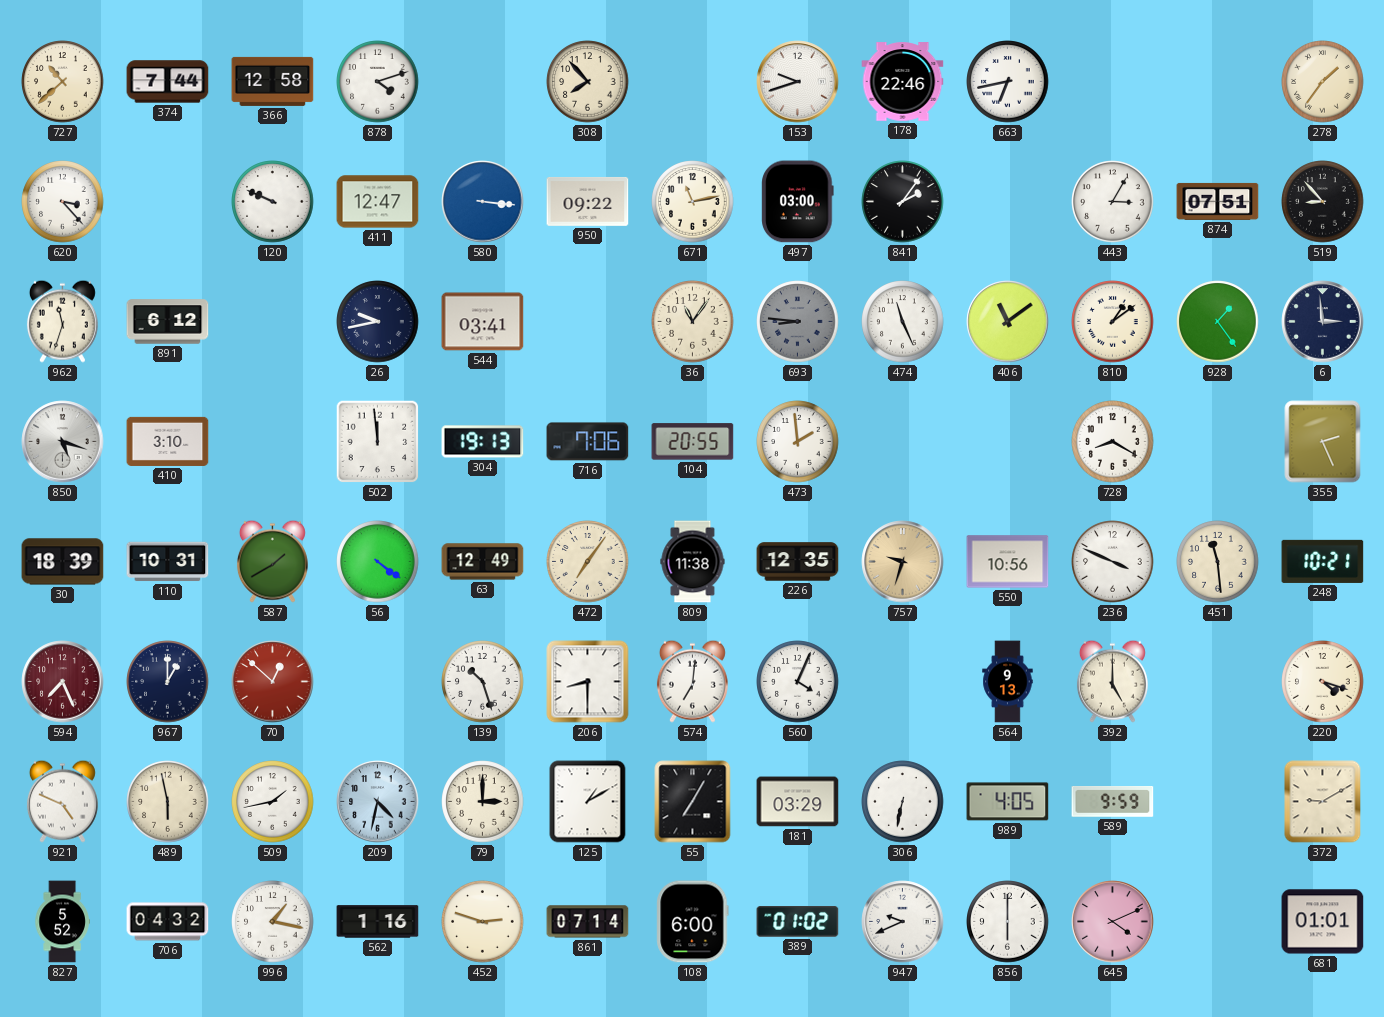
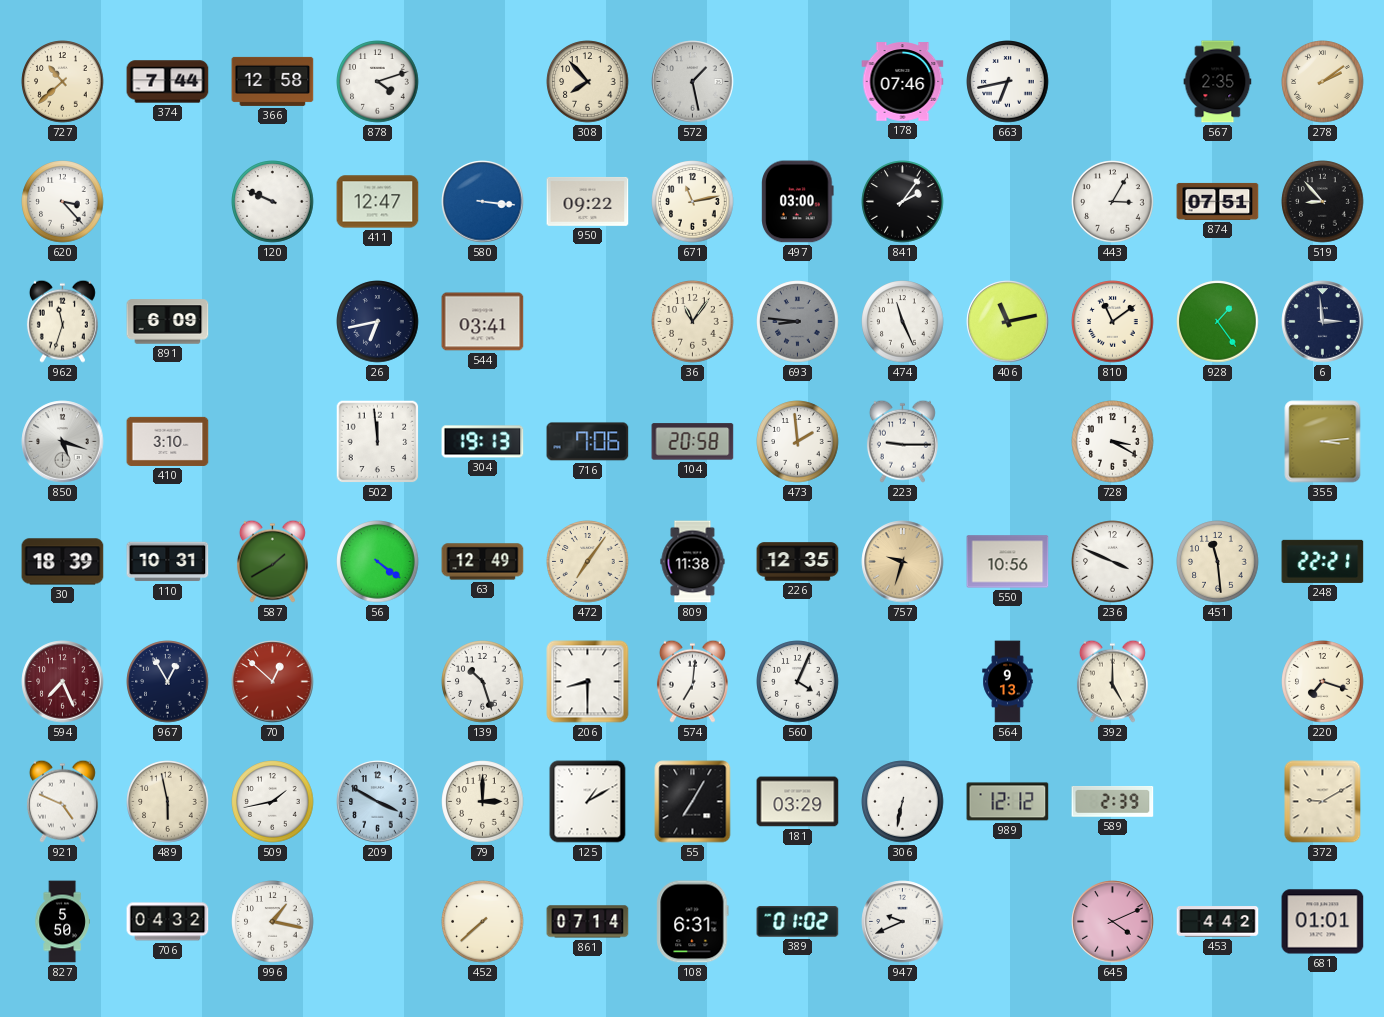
572: none -> 1:28 (693, 82)
153: 9:42 -> none (798, 82)
178: 22:46 -> 07:46 (903, 82)
567: none -> 2:35 (1218, 82)
278: 1:36 -> 2:09 (1323, 82)
891: 6:12 -> 6:09 (168, 322)
26: 9:43 -> 6:43 (378, 322)
406: 11:09 -> 11:13 (1008, 322)
810: 1:09 -> 11:09 (1113, 322)
104: 20:55 -> 20:58 (693, 442)
223: none -> 9:15 (902, 441)
728: 8:20 -> 3:20 (1113, 442)
355: 2:26 -> 3:14 (1323, 442)
248: 10:21 -> 22:21 (1323, 561)
967: 1:00 -> 12:55 (168, 682)
220: 4:18 -> 7:18 (1323, 682)
209: 4:32 -> 3:50 (378, 802)
989: 4:05 -> 12:12 (1008, 802)
589: 9:59 -> 2:39 (1113, 802)
827: 5:52 -> 5:50 (62, 922)
562: 1:16 -> none (378, 922)
452: 2:48 -> 7:38 (483, 922)
108: 6:00 -> 6:31 (693, 922)
856: 6:00 -> none (1008, 922)
453: none -> 4:42 (1218, 922)
